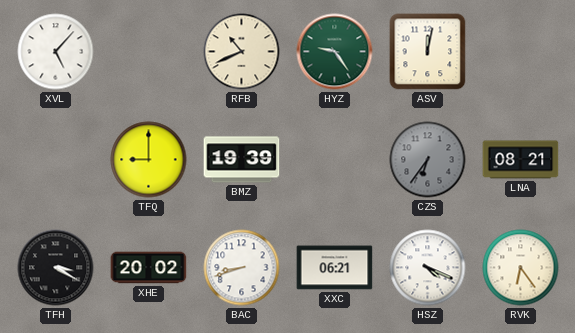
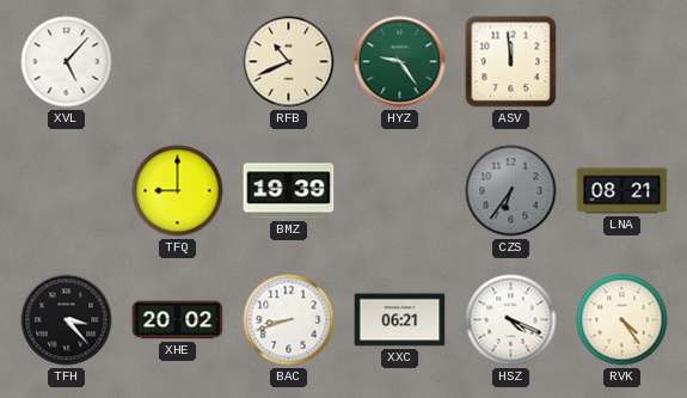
ASV: 12:02 -> 11:59 (511, 62)
TFH: 3:20 -> 3:23 (67, 320)
RVK: 6:24 -> 4:24 (622, 320)
